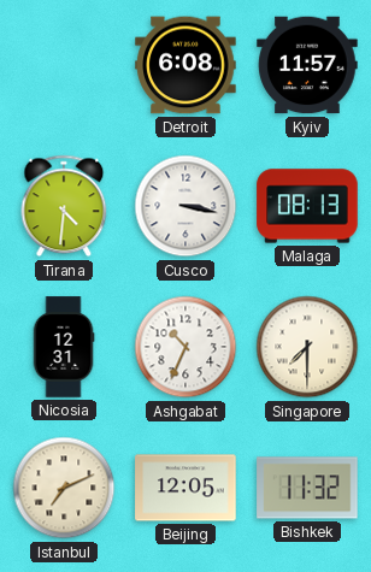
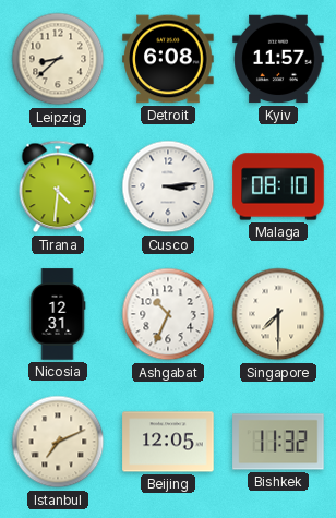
Leipzig: none -> 8:38 (58, 59)
Cusco: 3:17 -> 3:14 (168, 186)
Malaga: 08:13 -> 08:10 (278, 186)
